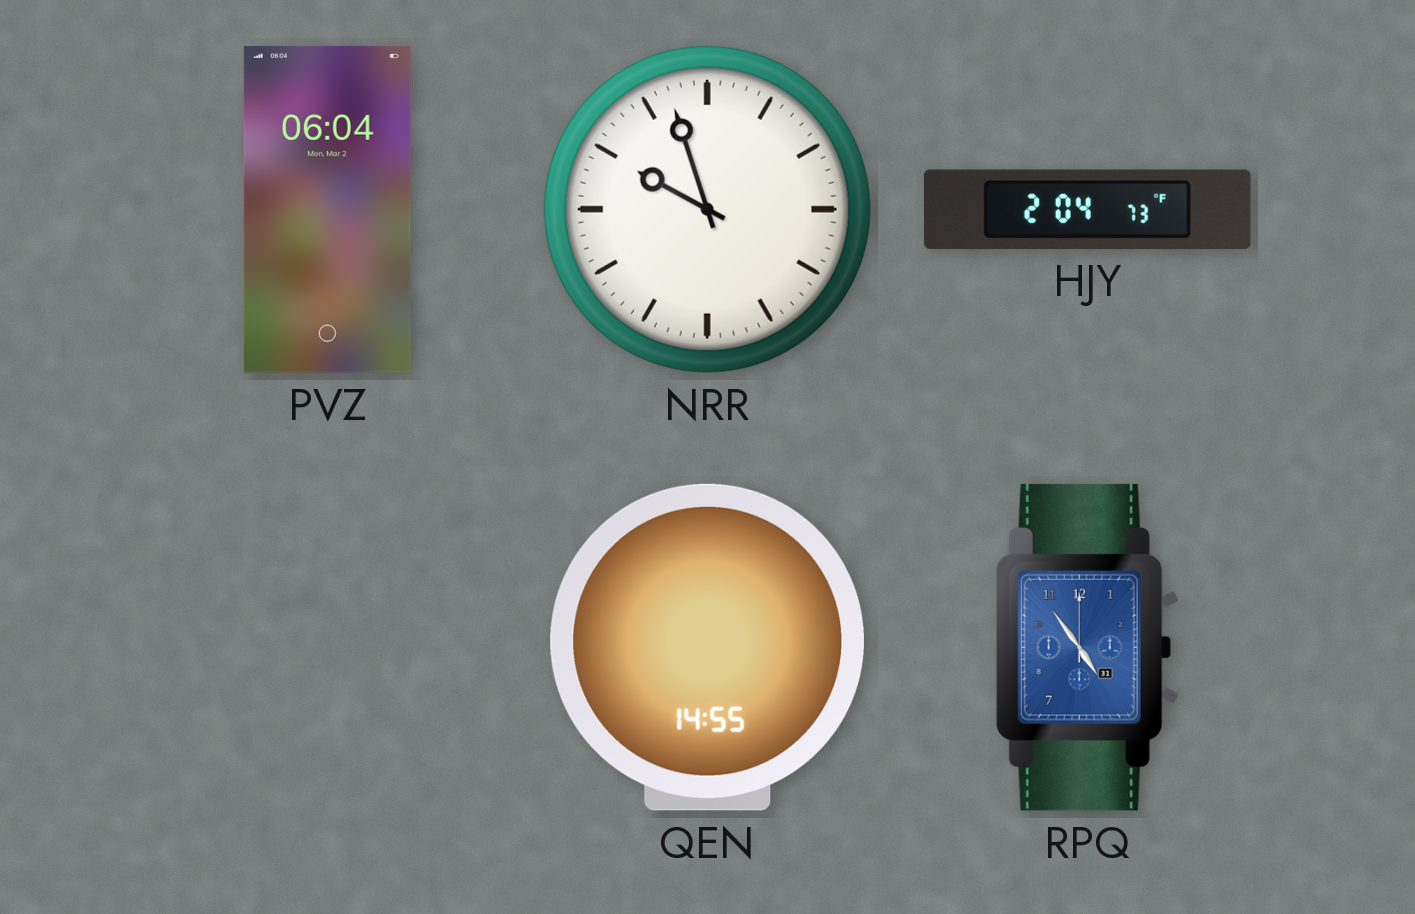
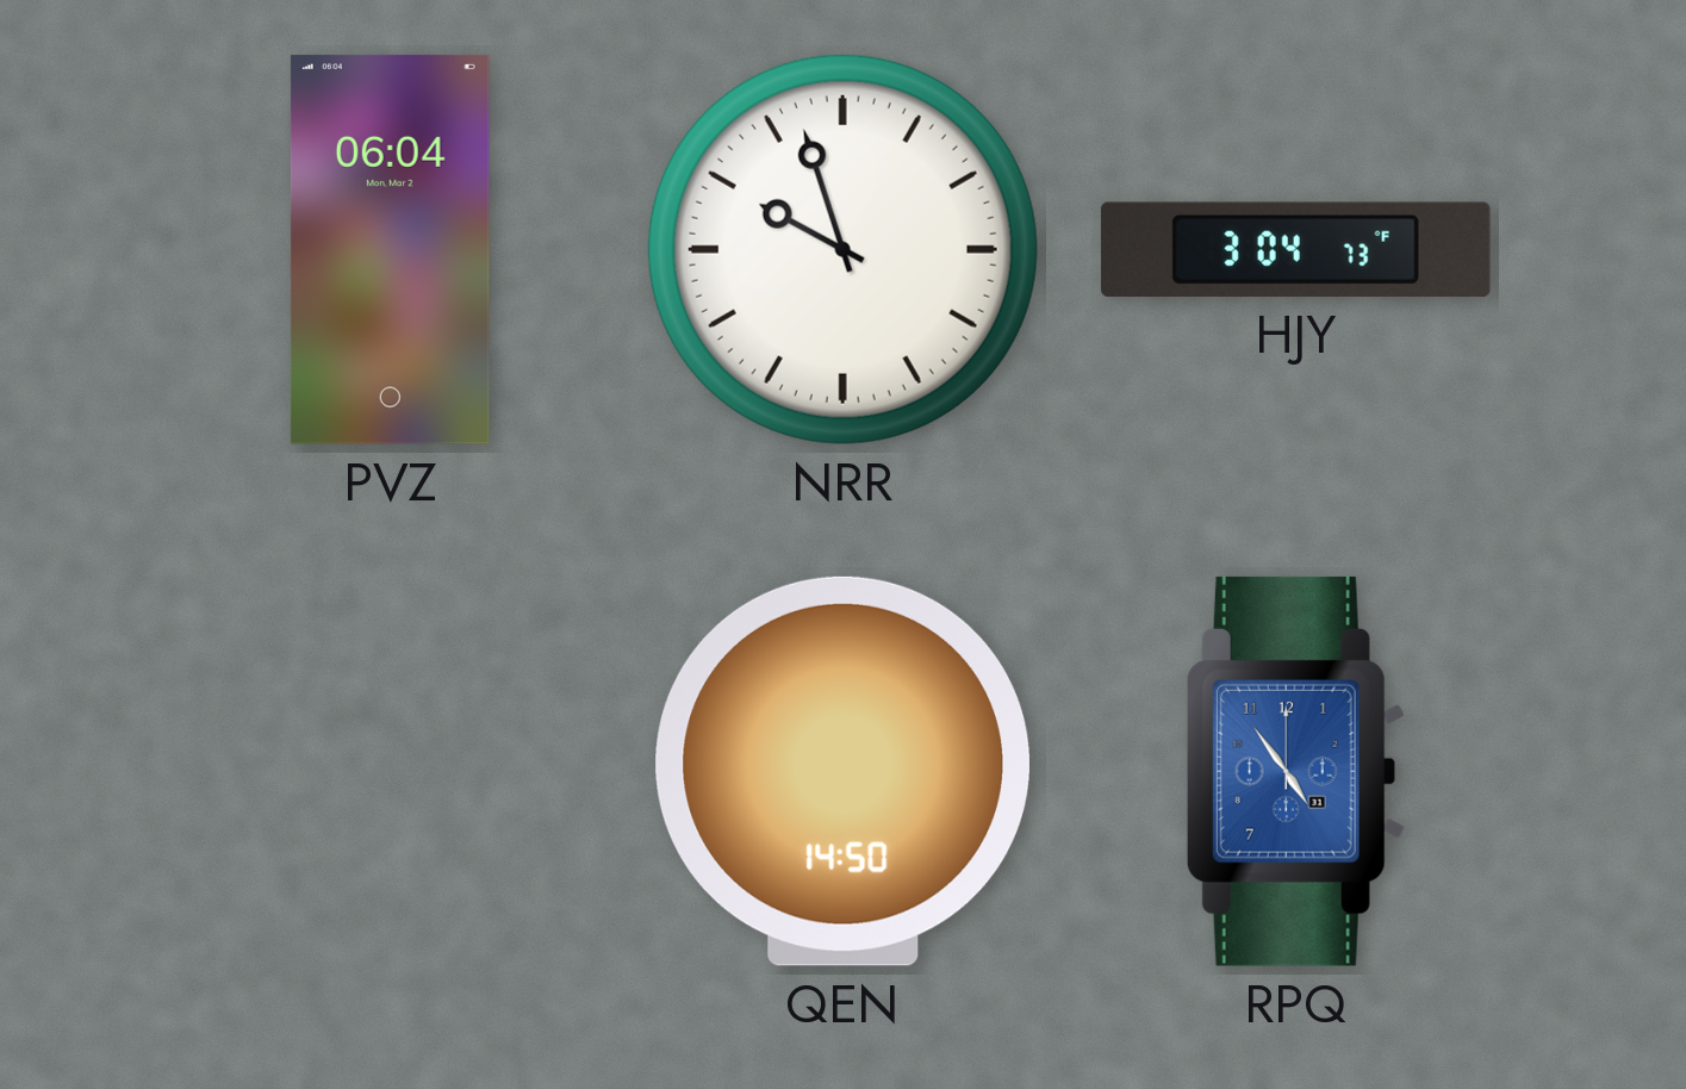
HJY: 2:04 -> 3:04 (1295, 249)
QEN: 14:55 -> 14:50 (842, 771)
